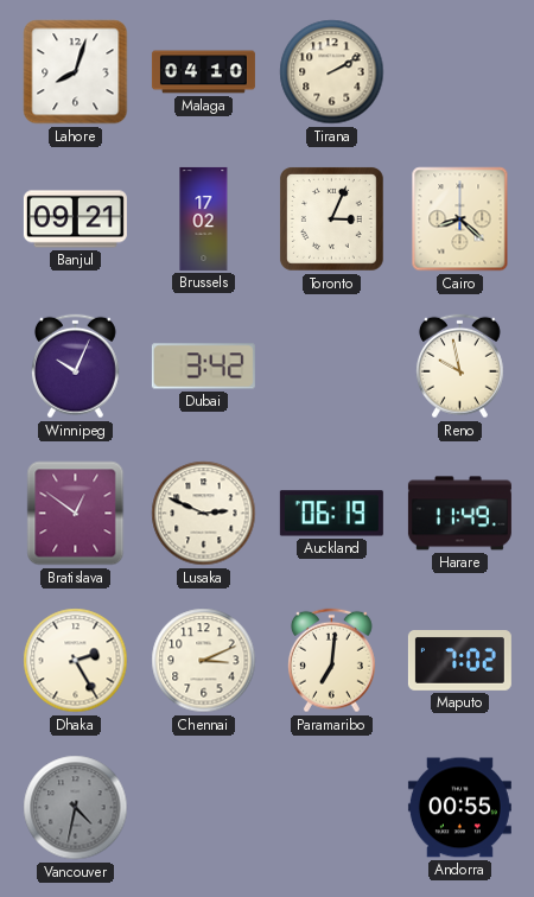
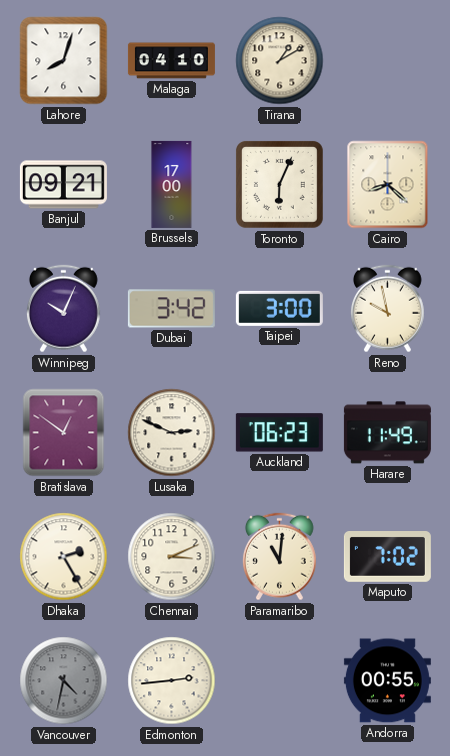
Tirana: 2:10 -> 1:10 (280, 61)
Brussels: 17:02 -> 17:00 (172, 184)
Toronto: 3:04 -> 6:04 (279, 184)
Taipei: none -> 3:00 (279, 308)
Auckland: 06:19 -> 06:23 (279, 433)
Paramaribo: 7:01 -> 11:01 (279, 557)
Edmonton: none -> 2:44 (172, 681)
